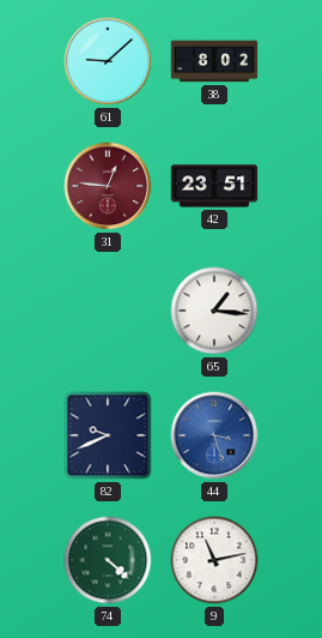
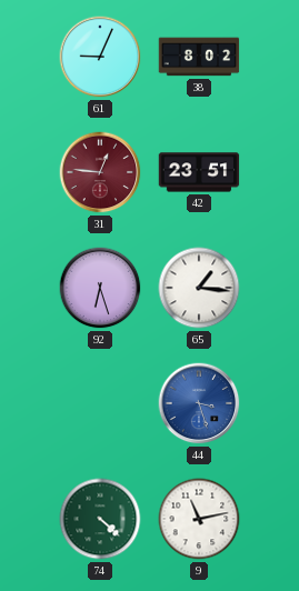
61: 9:08 -> 9:04 (100, 57)
92: none -> 6:27 (100, 288)
82: 9:41 -> none (108, 435)
